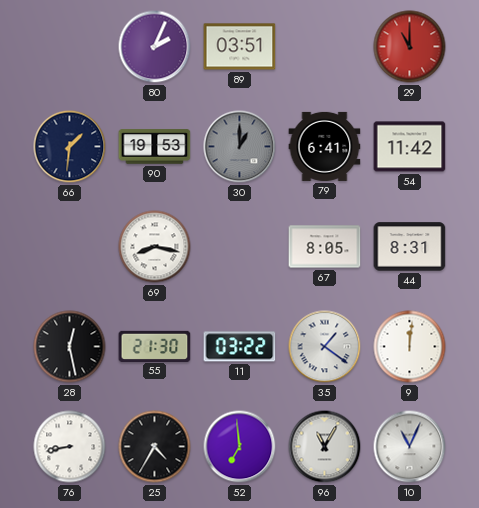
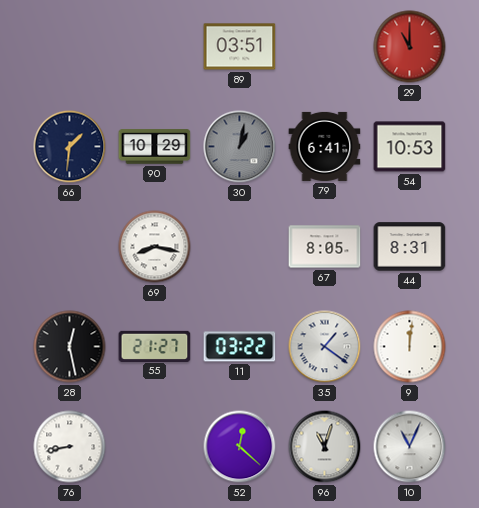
80: 2:04 -> none (155, 47)
90: 19:53 -> 10:29 (155, 147)
30: 1:00 -> 1:02 (240, 147)
54: 11:42 -> 10:53 (410, 147)
55: 21:30 -> 21:27 (155, 346)
25: 4:35 -> none (155, 447)
52: 6:59 -> 12:22 (240, 447)
96: 11:05 -> 11:03 (325, 447)
